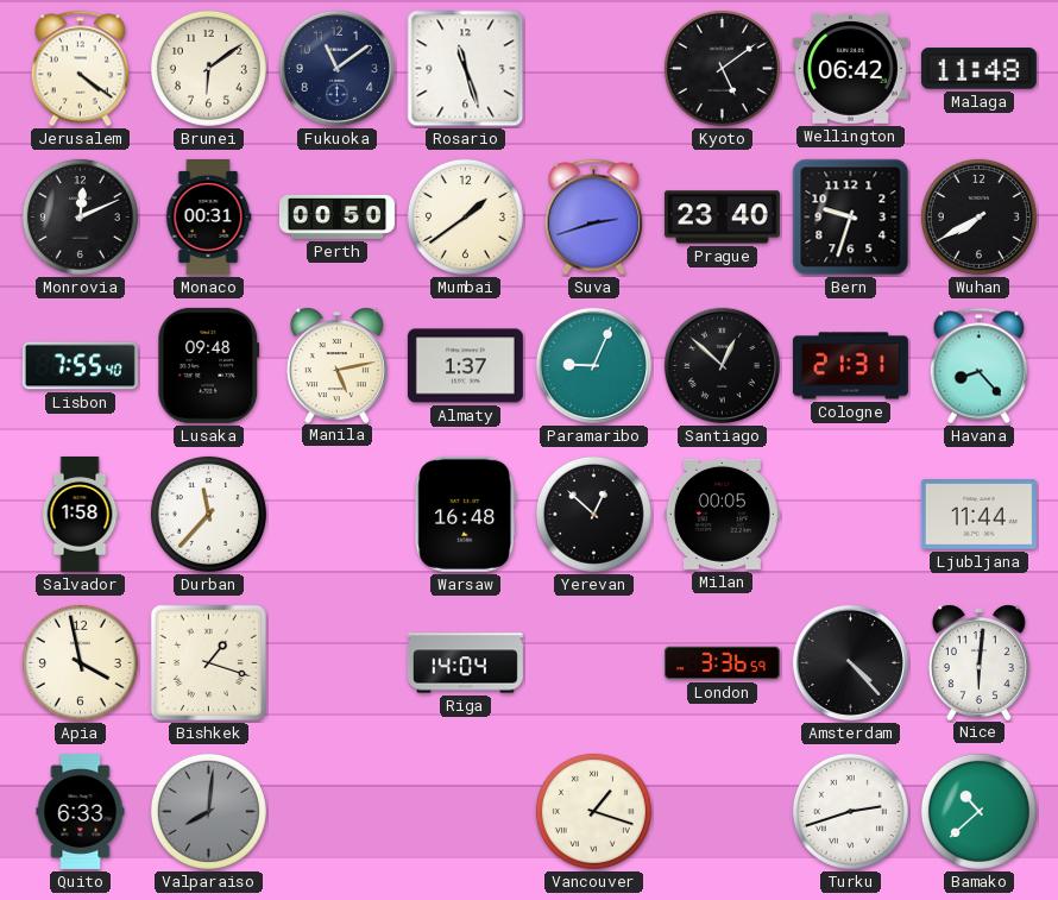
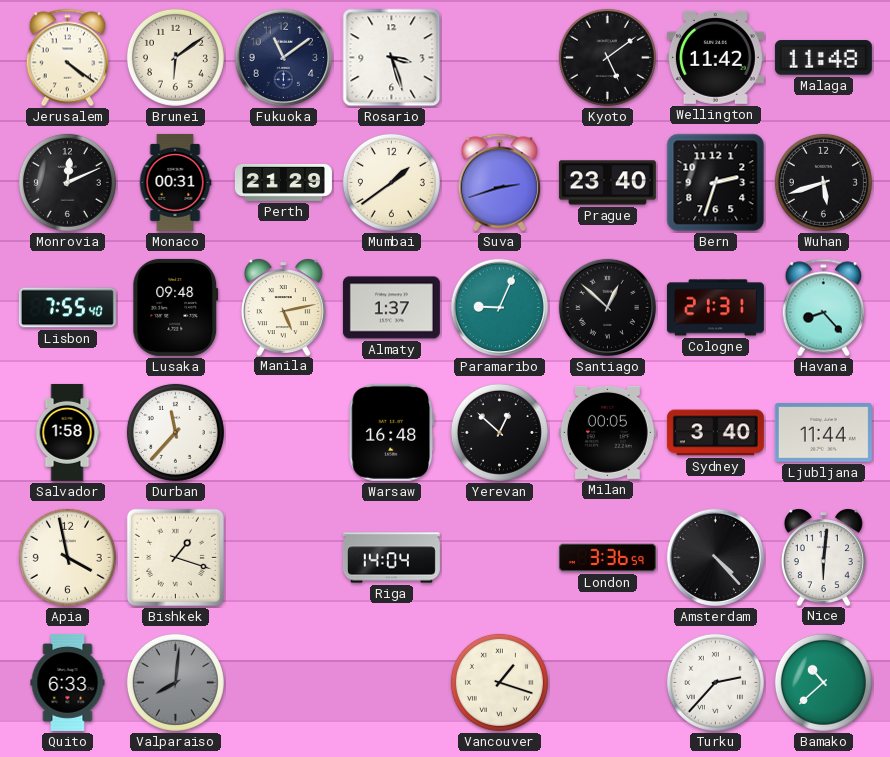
Rosario: 11:27 -> 3:27 (392, 58)
Wellington: 06:42 -> 11:42 (715, 57)
Perth: 00:50 -> 21:29 (283, 182)
Bern: 9:33 -> 2:33 (716, 183)
Wuhan: 7:40 -> 5:42 (823, 182)
Sydney: none -> 3:40 (715, 433)
Turku: 2:42 -> 2:37 (715, 682)
